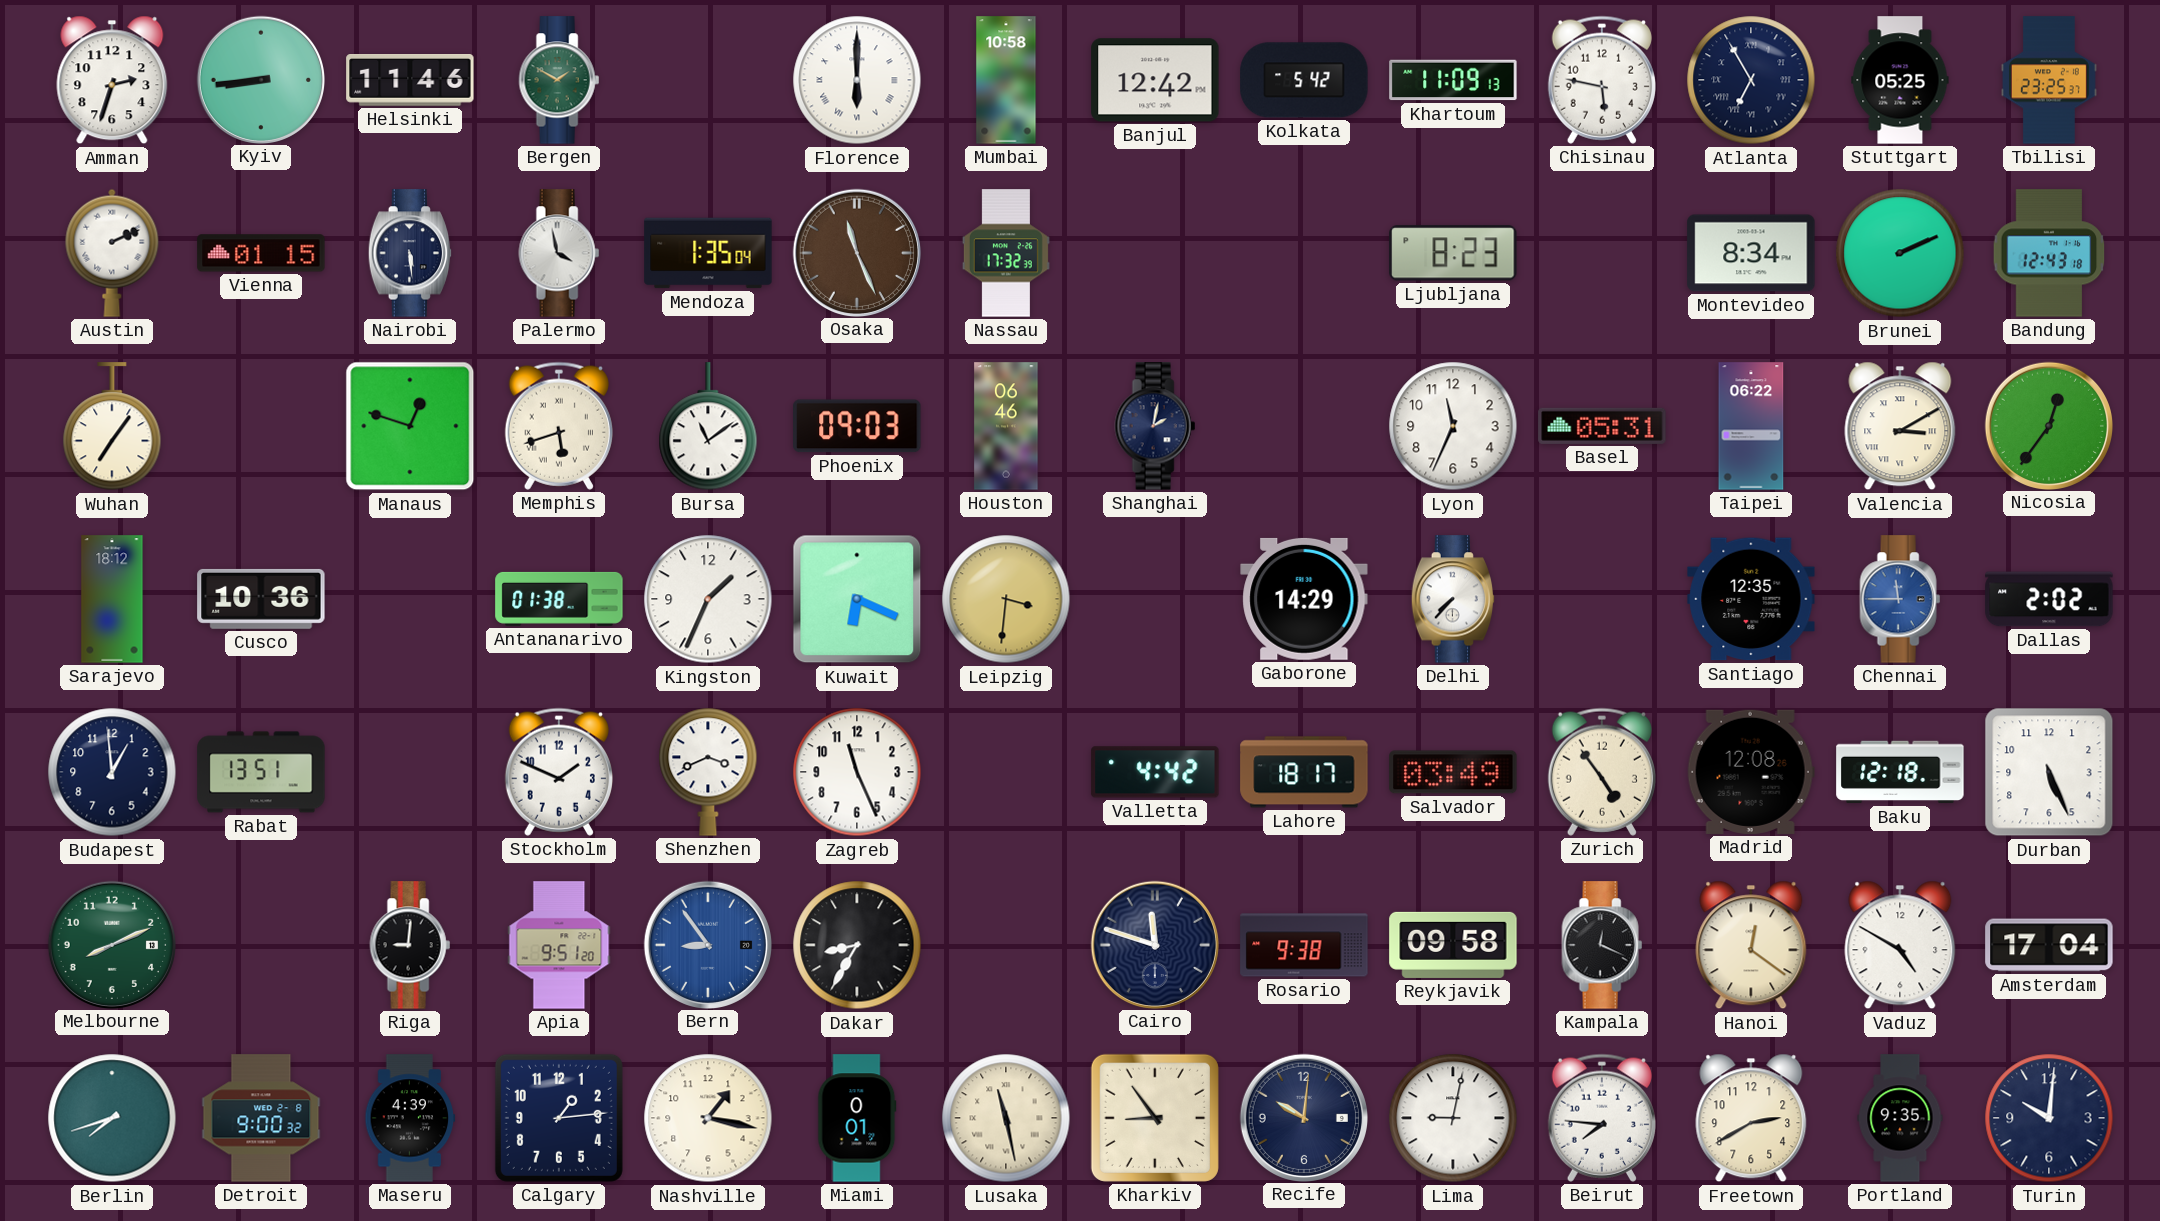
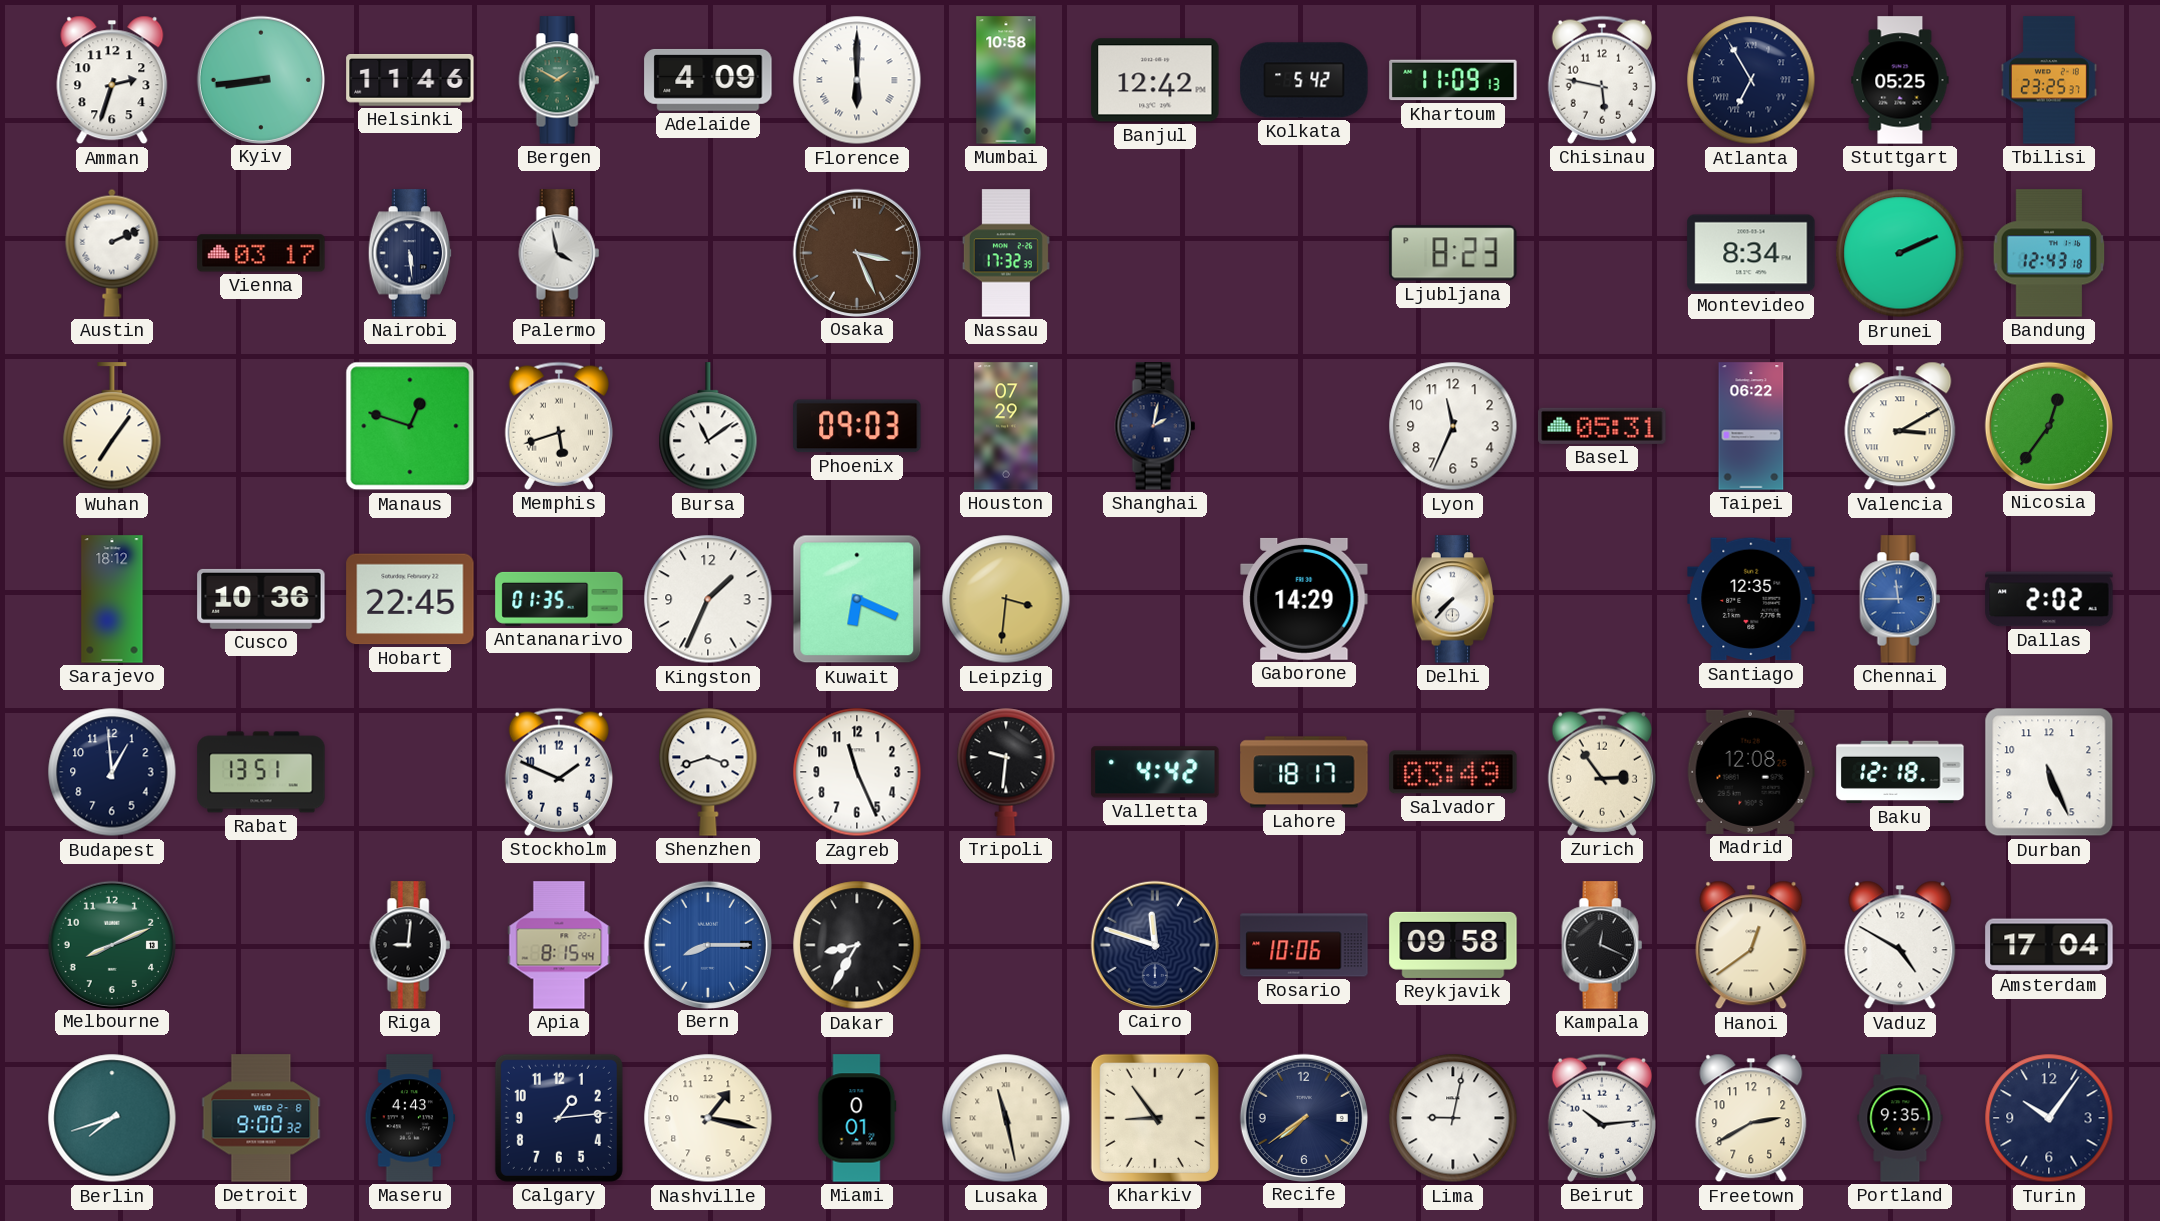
Adelaide: none -> 4:09 (708, 80)
Vienna: 01:15 -> 03:17 (261, 253)
Mendoza: 1:35 -> none (708, 253)
Osaka: 11:26 -> 3:26 (856, 252)
Houston: 06:46 -> 07:29 (1006, 426)
Hobart: none -> 22:45 (410, 599)
Antananarivo: 01:38 -> 01:35 (559, 599)
Shenzhen: 3:41 -> 3:42 (708, 772)
Tripoli: none -> 9:31 (1006, 772)
Zurich: 4:54 -> 2:54 (1602, 772)
Apia: 9:51 -> 8:15 (559, 945)
Bern: 8:54 -> 8:15 (707, 944)
Rosario: 9:38 -> 10:06 (1304, 945)
Hanoi: 12:21 -> 12:39 (1751, 945)
Maseru: 4:39 -> 4:43 (410, 1118)
Recife: 10:01 -> 7:39 (1303, 1117)
Beirut: 7:46 -> 10:14 (1602, 1118)
Turin: 10:01 -> 10:06 (2049, 1118)
